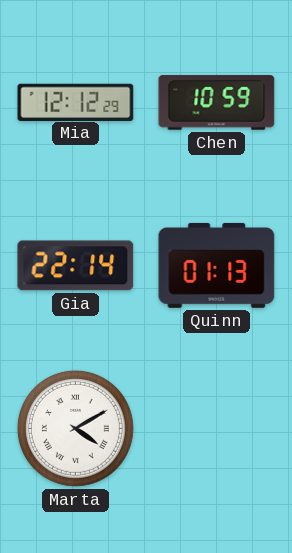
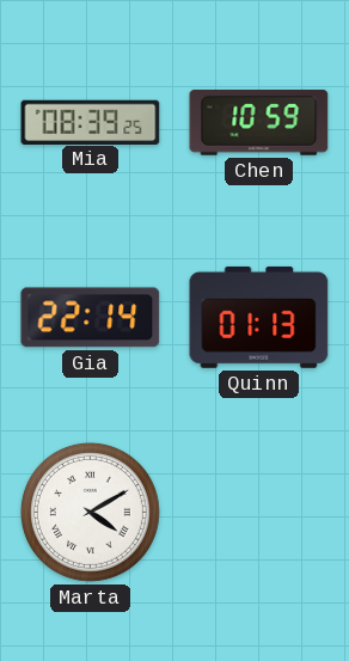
Mia: 12:12 -> 08:39 (91, 122)
